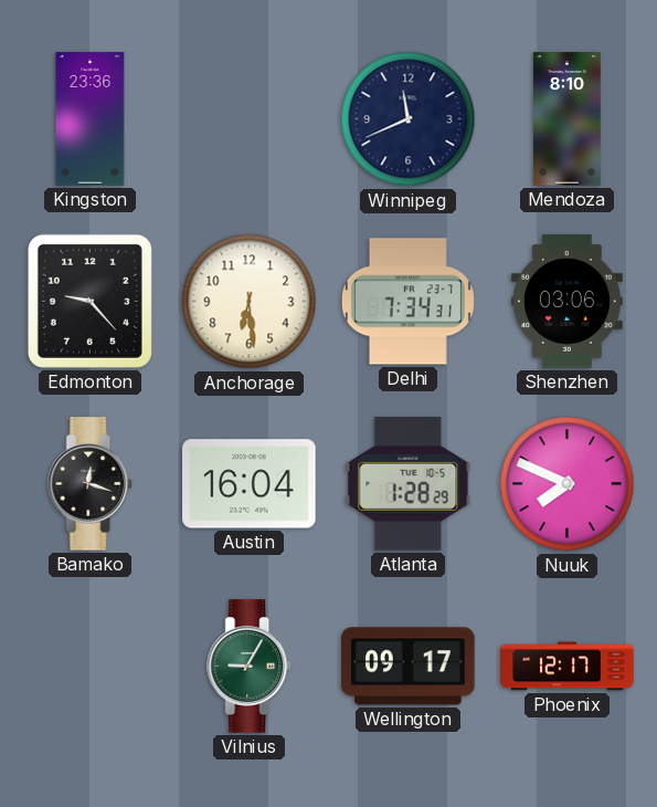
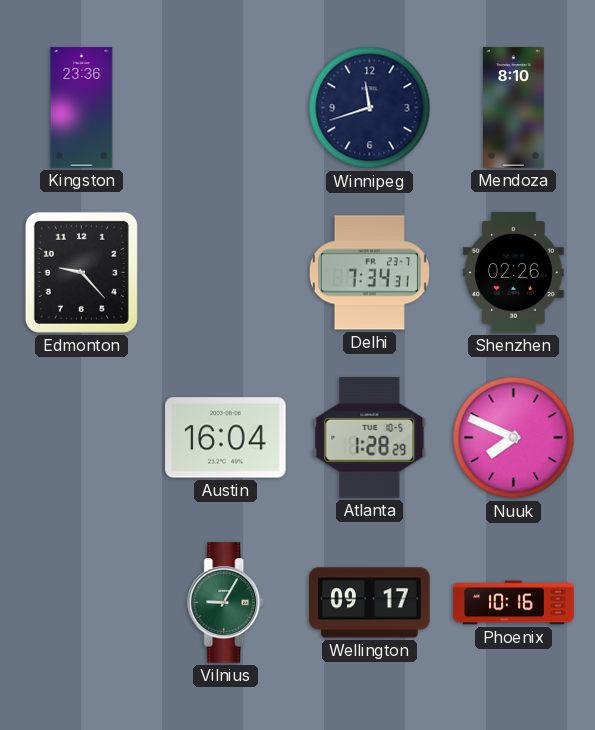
Winnipeg: 11:41 -> 11:42 (370, 108)
Anchorage: 6:29 -> none (250, 302)
Shenzhen: 03:06 -> 02:26 (514, 273)
Bamako: 12:18 -> none (91, 484)
Phoenix: 12:17 -> 10:16 (514, 603)
